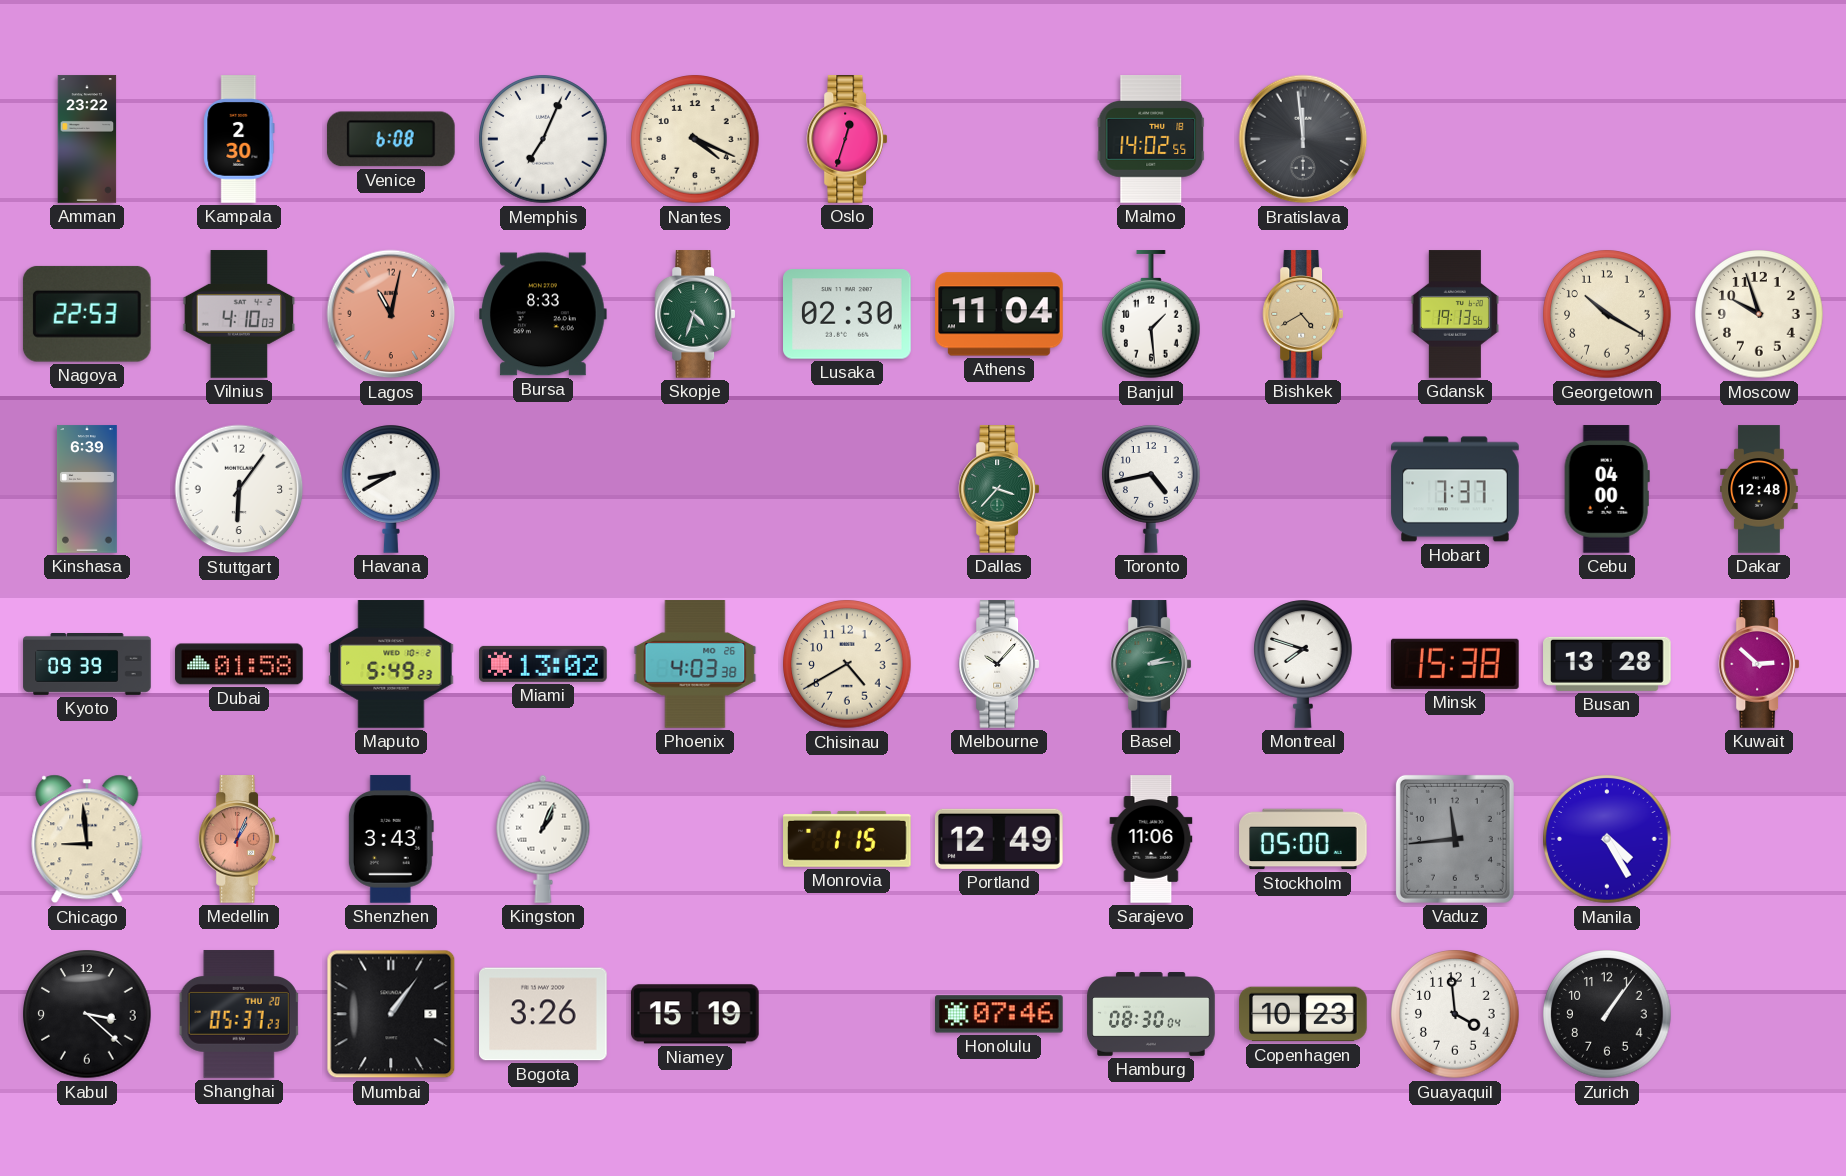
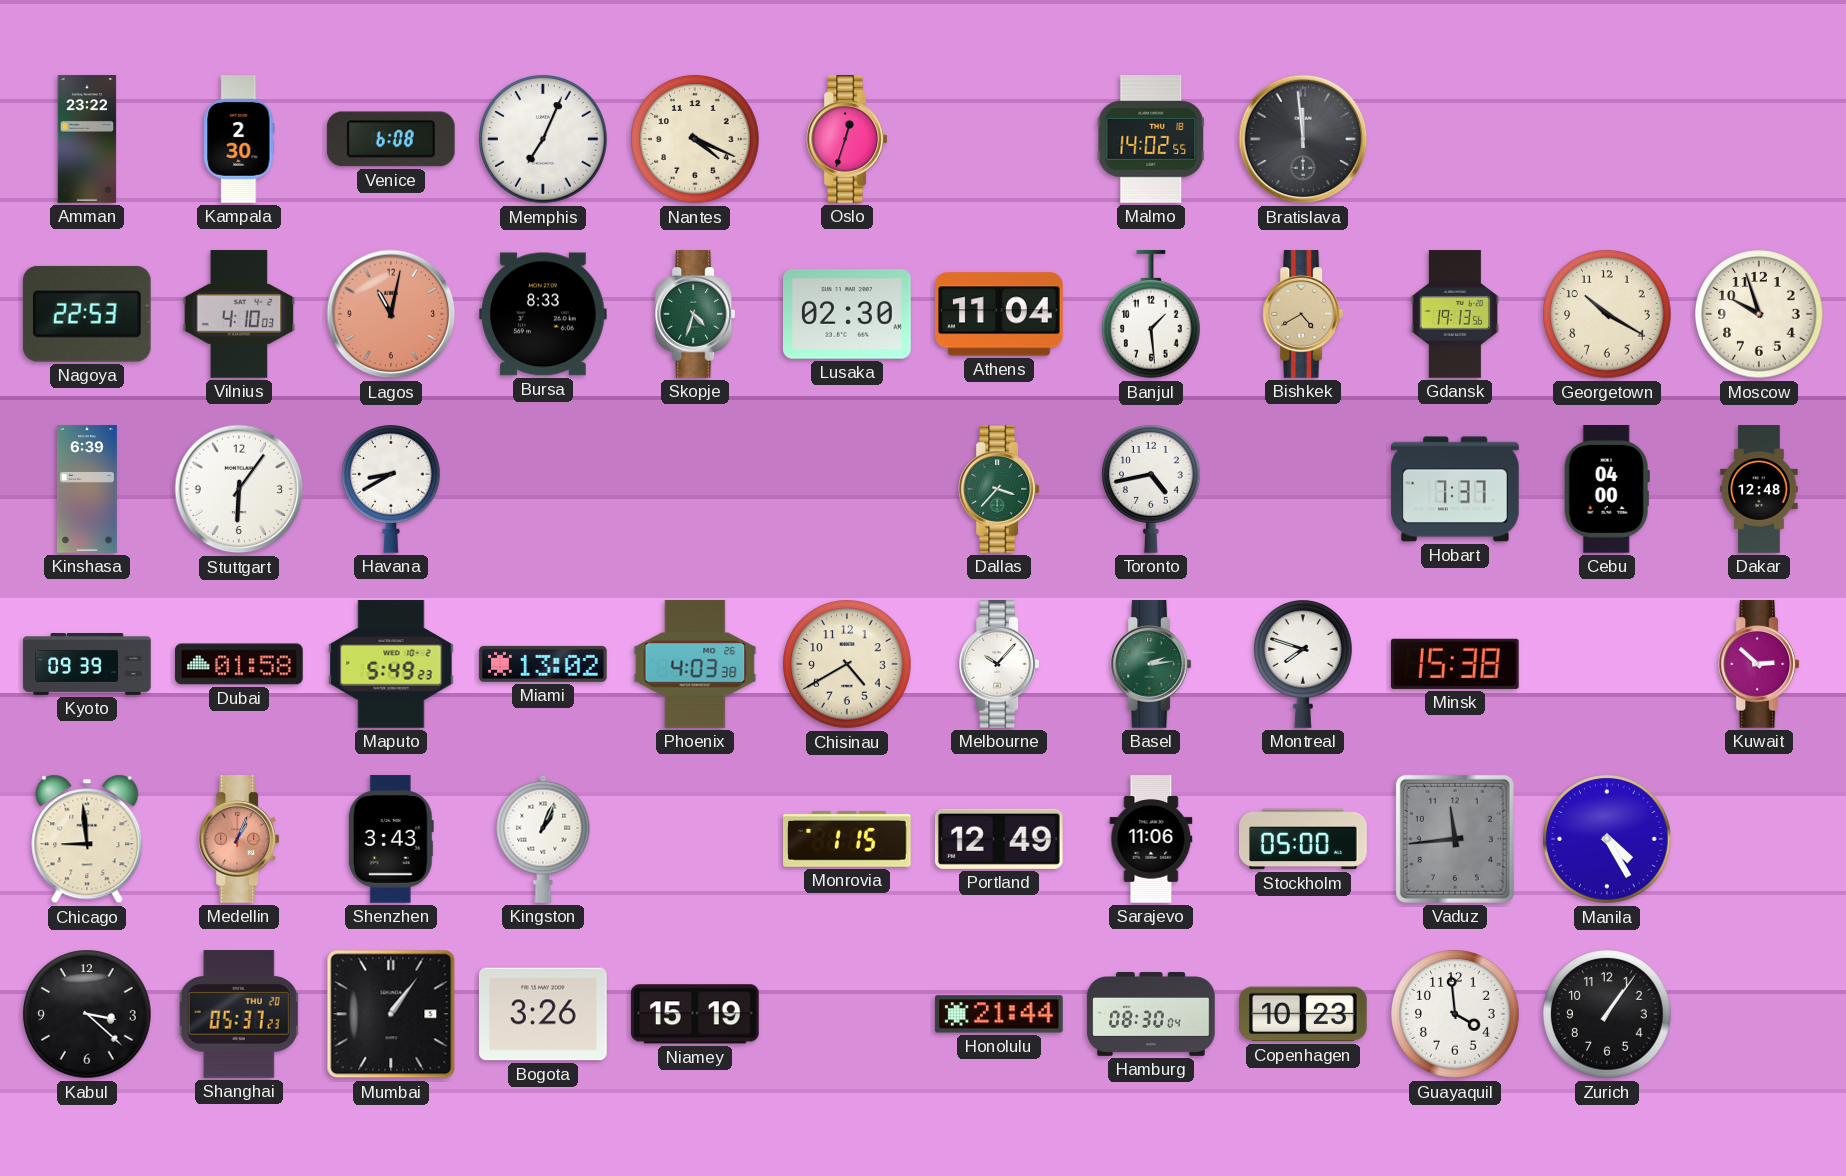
Busan: 13:28 -> none (1607, 664)
Honolulu: 07:46 -> 21:44 (1000, 1014)
